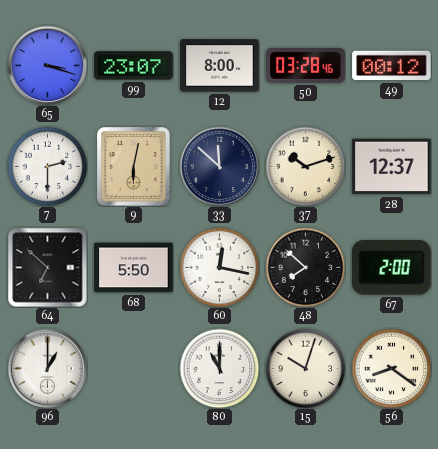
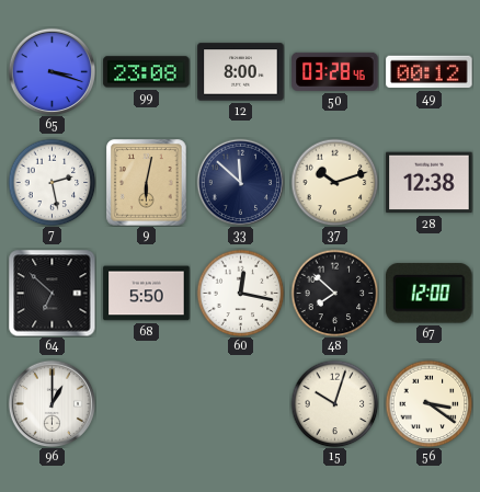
99: 23:07 -> 23:08 (147, 72)
7: 2:30 -> 2:28 (52, 182)
28: 12:37 -> 12:38 (430, 183)
67: 2:00 -> 12:00 (430, 294)
80: 11:00 -> none (219, 368)
56: 8:21 -> 3:21 (428, 403)
